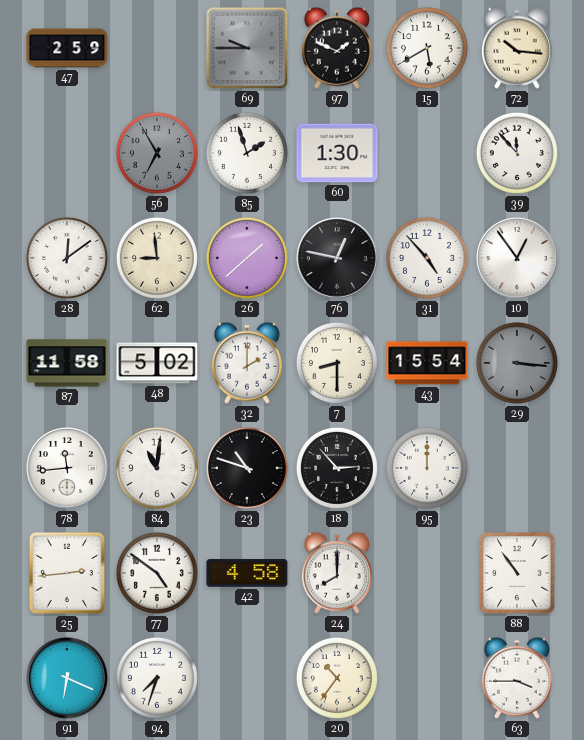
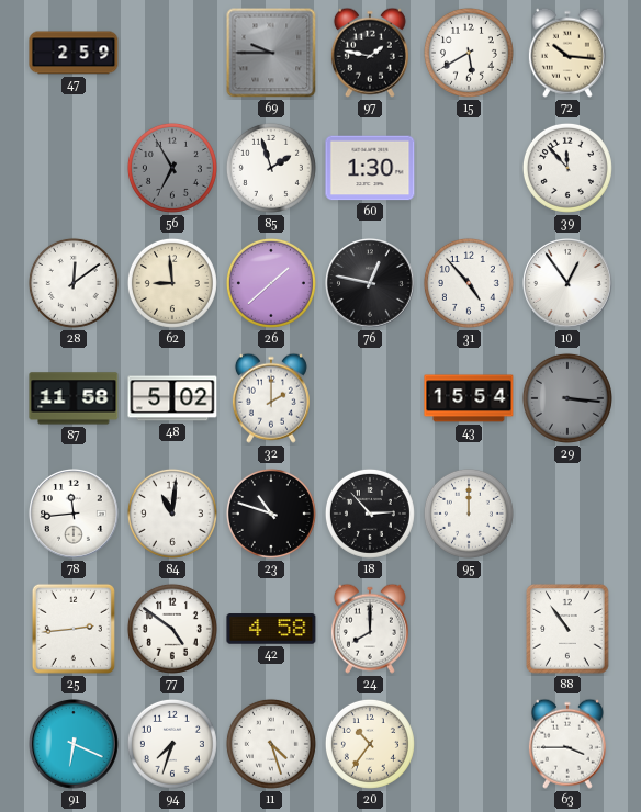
97: 1:49 -> 1:47 (370, 53)
7: 8:30 -> none (337, 363)
11: none -> 4:27 (271, 744)
